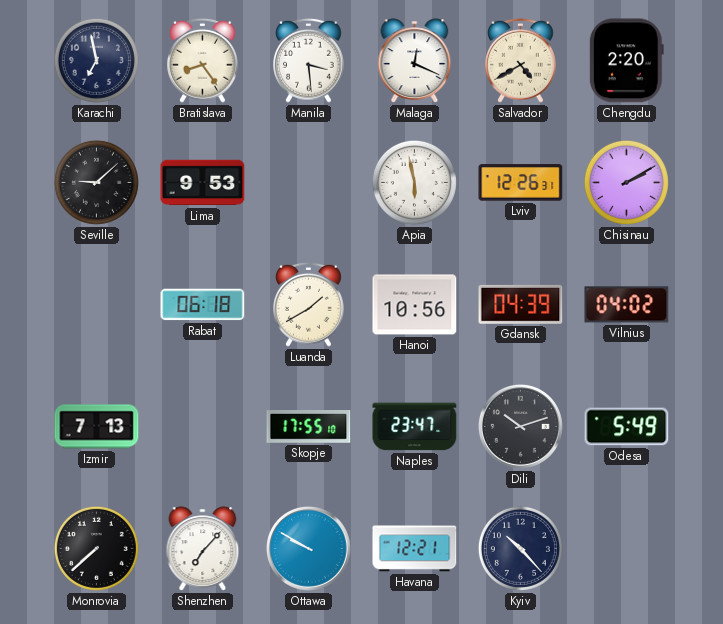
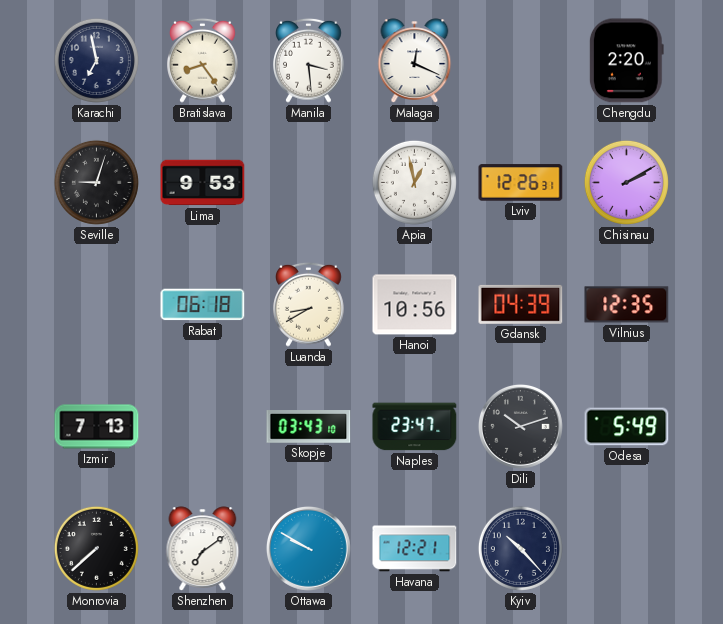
Salvador: 4:40 -> none (521, 60)
Seville: 9:08 -> 9:03 (96, 182)
Apia: 5:58 -> 12:58 (414, 182)
Luanda: 1:40 -> 8:40 (309, 304)
Vilnius: 04:02 -> 12:35 (627, 305)
Skopje: 17:55 -> 03:43 (309, 427)
Shenzhen: 7:07 -> 7:09 (203, 549)
